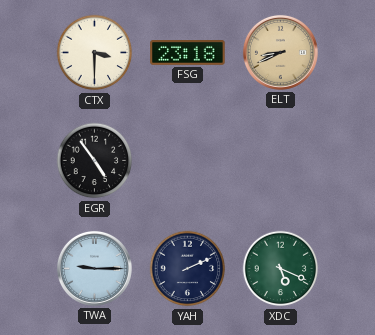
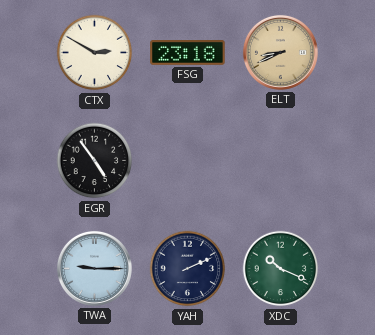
CTX: 3:30 -> 2:50 (95, 53)
XDC: 5:19 -> 10:19 (281, 269)
